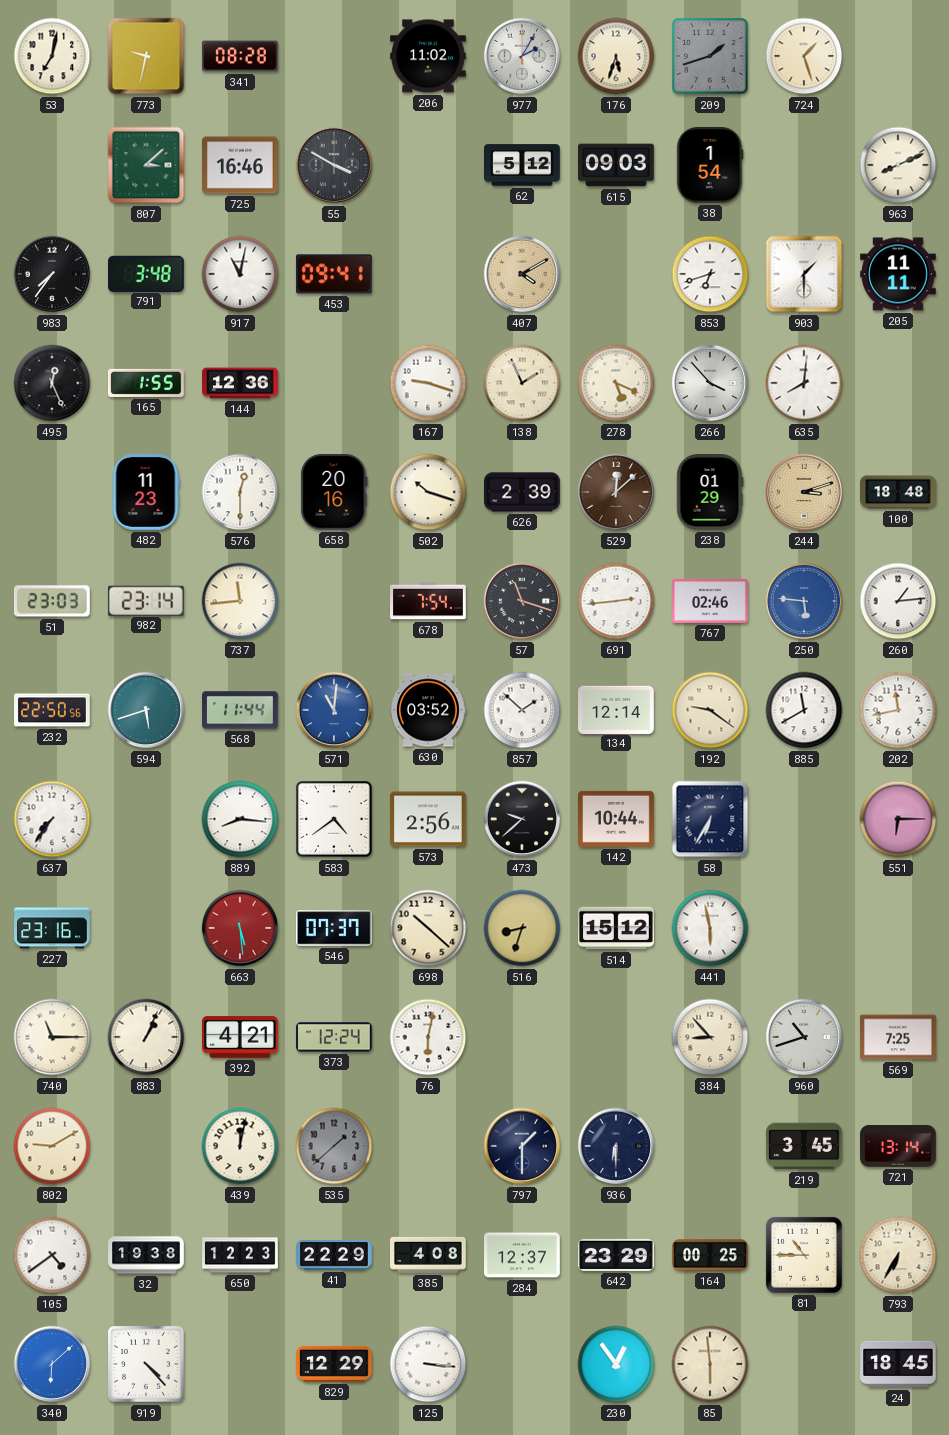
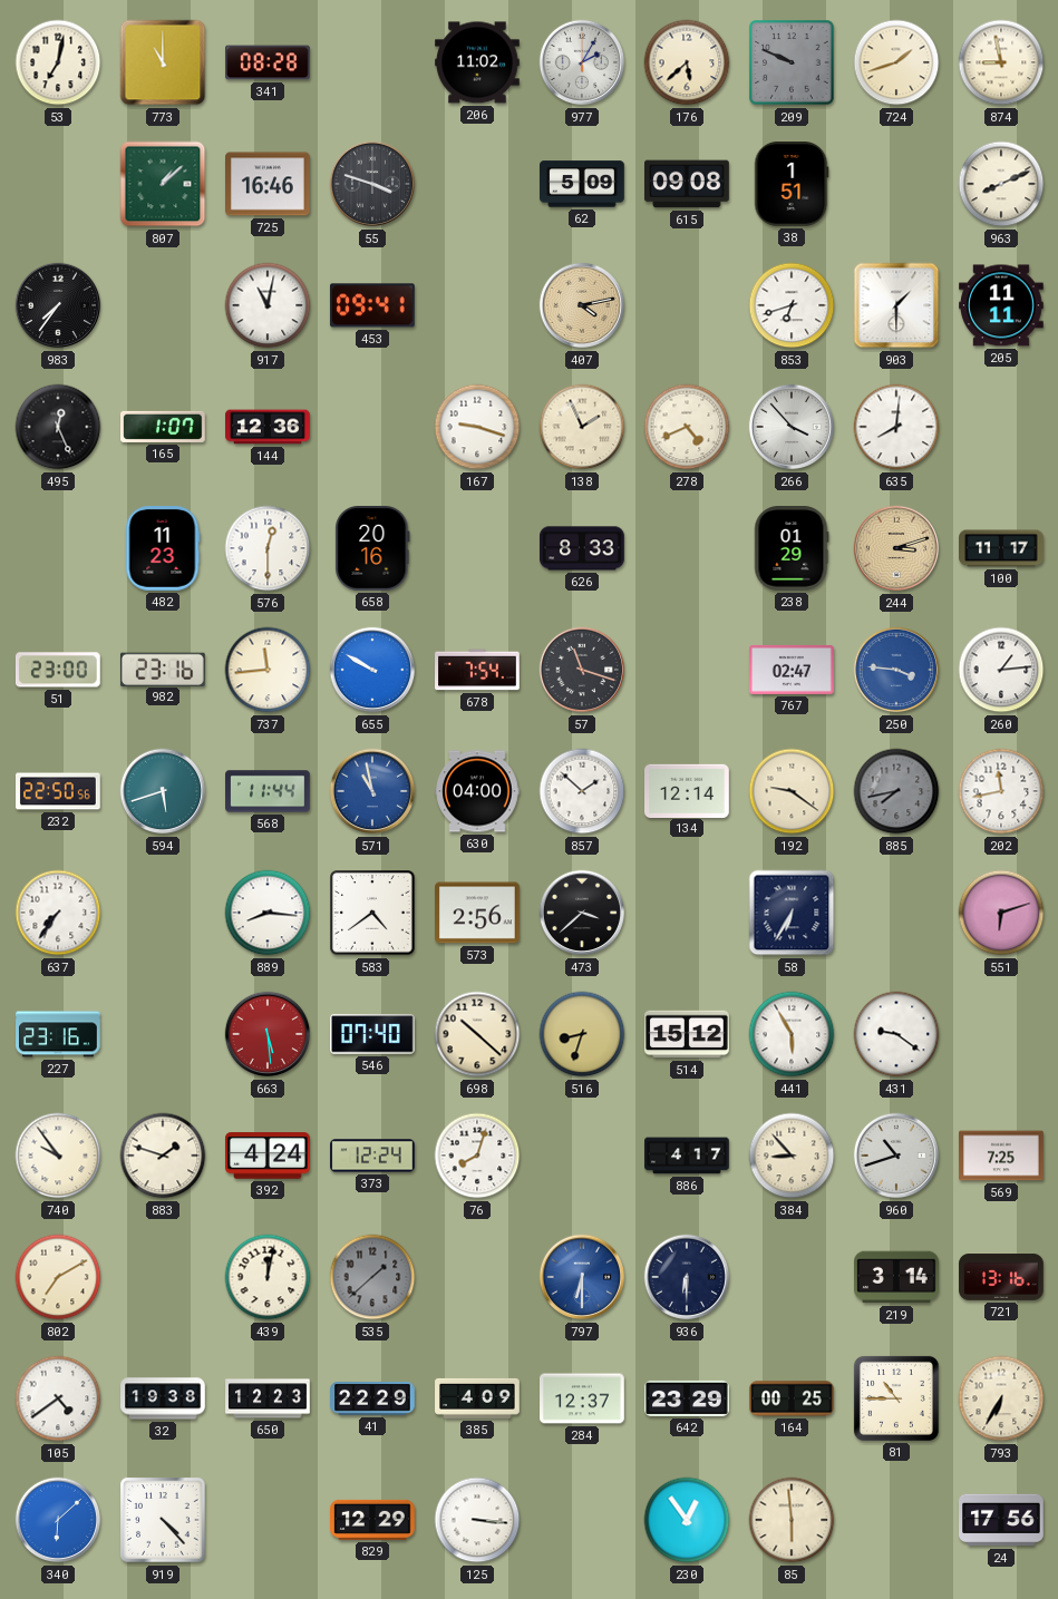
773: 9:32 -> 11:00 (163, 62)
176: 5:33 -> 5:38 (687, 62)
209: 1:42 -> 9:49 (792, 62)
724: 1:27 -> 1:42 (896, 62)
874: none -> 8:58 (1001, 62)
807: 3:08 -> 1:08 (163, 184)
55: 3:50 -> 3:48 (372, 184)
62: 5:12 -> 5:09 (583, 184)
615: 09:03 -> 09:08 (688, 184)
38: 1:54 -> 1:51 (792, 185)
791: 3:48 -> none (147, 273)
407: 4:10 -> 4:13 (582, 305)
165: 1:55 -> 1:07 (164, 427)
278: 5:19 -> 4:41 (687, 427)
502: 10:18 -> none (428, 492)
626: 2:39 -> 8:33 (583, 548)
529: 12:08 -> none (616, 492)
100: 18:48 -> 11:17 (1001, 548)
51: 23:03 -> 23:00 (58, 670)
982: 23:14 -> 23:16 (163, 669)
655: none -> 9:50 (372, 670)
691: 2:44 -> none (616, 601)
767: 02:46 -> 02:47 (792, 670)
250: 5:46 -> 3:46 (896, 670)
571: 11:01 -> 10:58 (372, 791)
630: 03:52 -> 04:00 (477, 791)
885: 11:40 -> 7:43 (896, 791)
885 dial: white -> grey (896, 791)
473: 9:38 -> 3:38 (582, 913)
142: 10:44 -> none (617, 819)
551: 6:15 -> 6:12 (1001, 913)
546: 07:37 -> 07:40 (373, 1034)
441: 5:58 -> 5:55 (792, 1034)
431: none -> 9:21 (896, 1034)
740: 11:15 -> 9:54 (58, 1156)
883: 1:04 -> 1:48 (163, 1156)
392: 4:21 -> 4:24 (269, 1156)
76: 6:02 -> 8:03 (477, 1156)
886: none -> 4:17 (687, 1156)
802: 9:10 -> 7:10 (58, 1277)
797: 1:30 -> 6:30 (582, 1277)
797 dial: navy -> blue (582, 1277)
219: 3:45 -> 3:14 (897, 1277)
721: 13:14 -> 13:16 (1001, 1277)
385: 4:08 -> 4:09 (477, 1398)
24: 18:45 -> 17:56 (1001, 1520)
